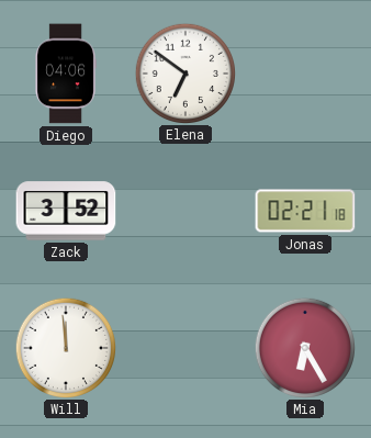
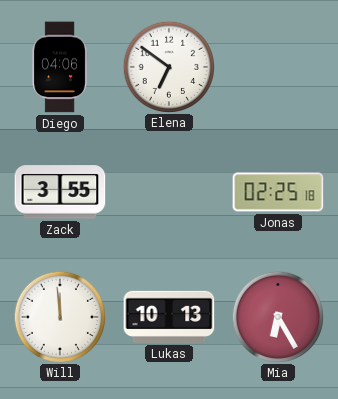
Zack: 3:52 -> 3:55 (60, 192)
Jonas: 02:21 -> 02:25 (278, 192)
Lukas: none -> 10:13 (169, 317)
